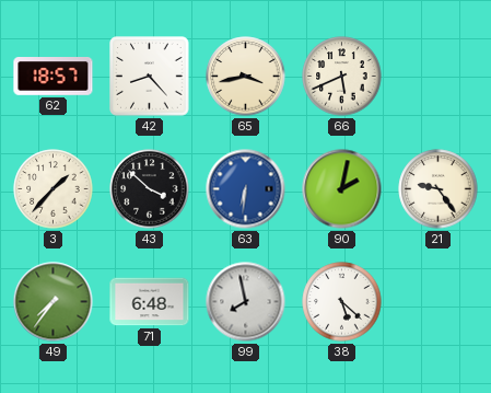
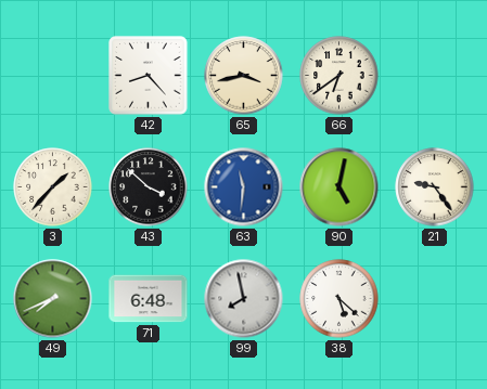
62: 18:57 -> none (54, 77)
66: 5:41 -> 6:39 (339, 76)
63: 6:31 -> 11:31 (244, 187)
90: 2:02 -> 5:02 (339, 187)
49: 7:36 -> 7:41 (53, 299)
